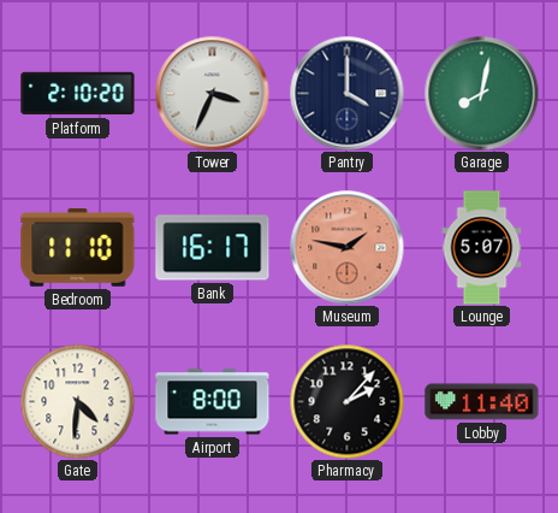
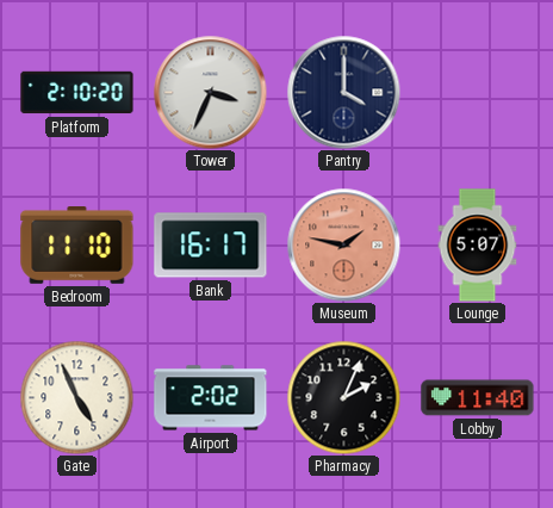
Garage: 8:02 -> none (481, 93)
Gate: 4:31 -> 4:56 (76, 397)
Airport: 8:00 -> 2:02 (211, 398)
Pharmacy: 2:07 -> 2:04 (343, 397)
